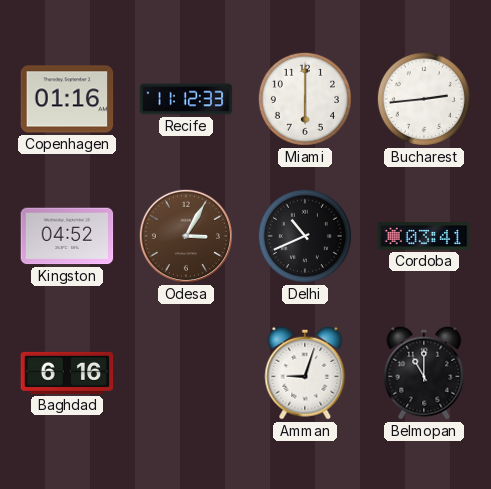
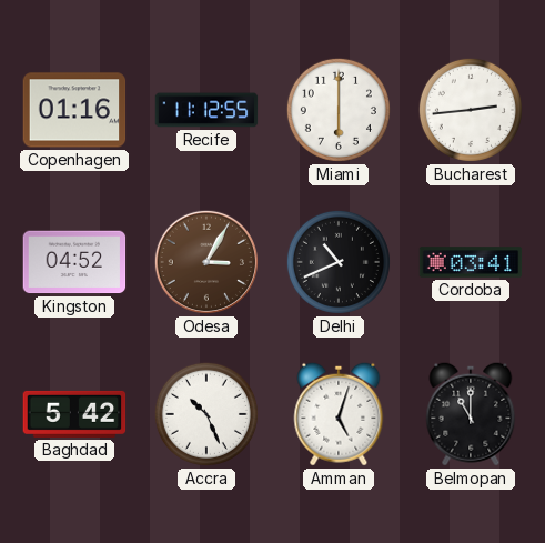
Recife: 11:12:33 -> 11:12:55 (206, 110)
Baghdad: 6:16 -> 5:42 (74, 414)
Accra: none -> 10:26 (206, 414)
Amman: 9:03 -> 5:03 (339, 414)
